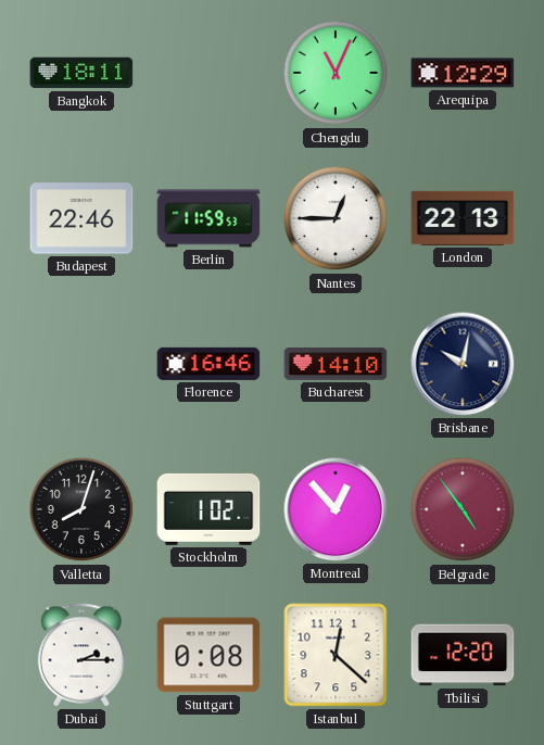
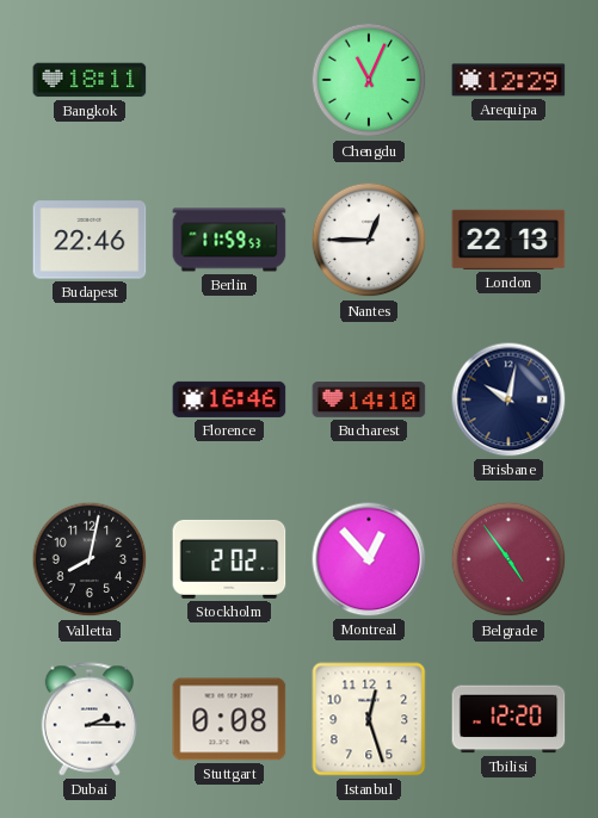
Valletta: 8:03 -> 8:02 (90, 559)
Stockholm: 1:02 -> 2:02 (229, 559)
Istanbul: 12:22 -> 12:27 (369, 719)
